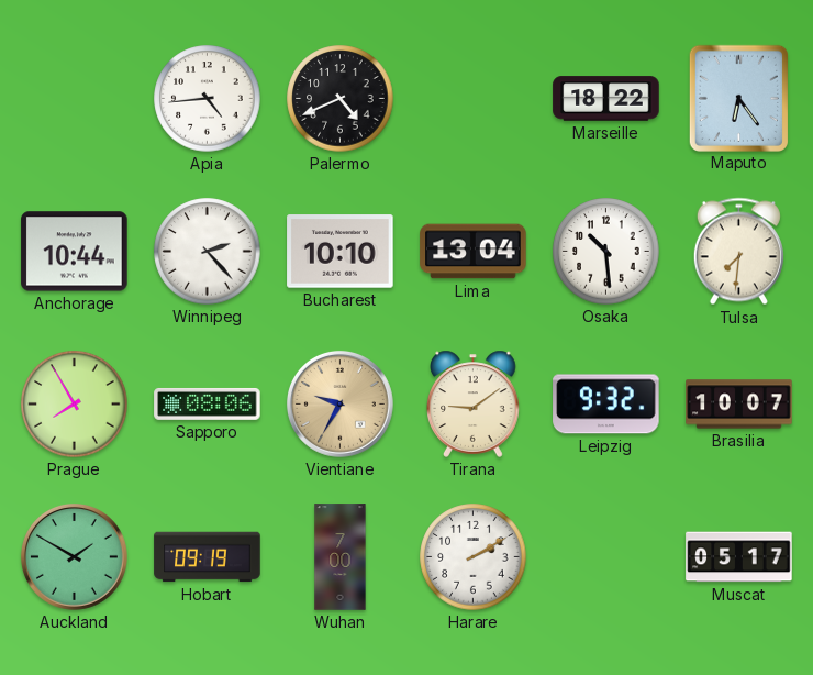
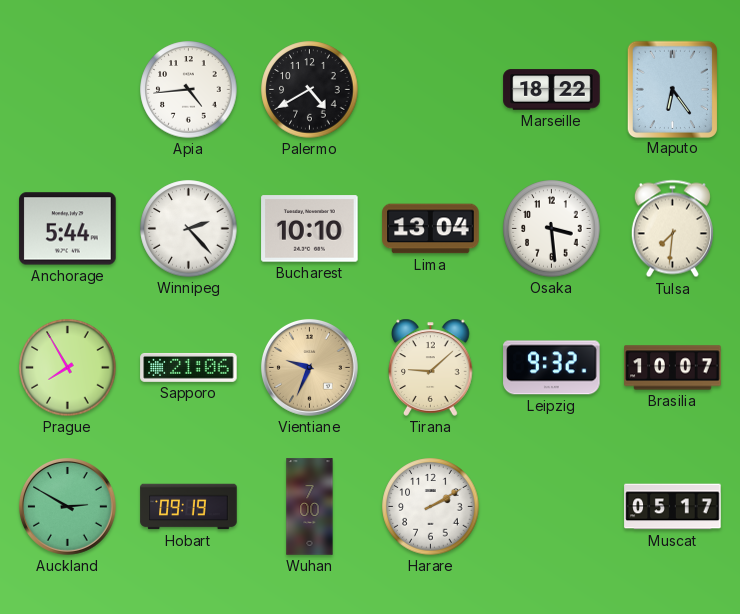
Palermo: 4:41 -> 4:40 (310, 90)
Anchorage: 10:44 -> 5:44 (68, 229)
Osaka: 10:29 -> 3:29 (552, 229)
Sapporo: 08:06 -> 21:06 (189, 367)
Vientiane: 9:35 -> 9:34 (309, 367)
Tirana: 9:09 -> 9:08 (431, 367)
Auckland: 1:50 -> 2:50 (67, 506)
